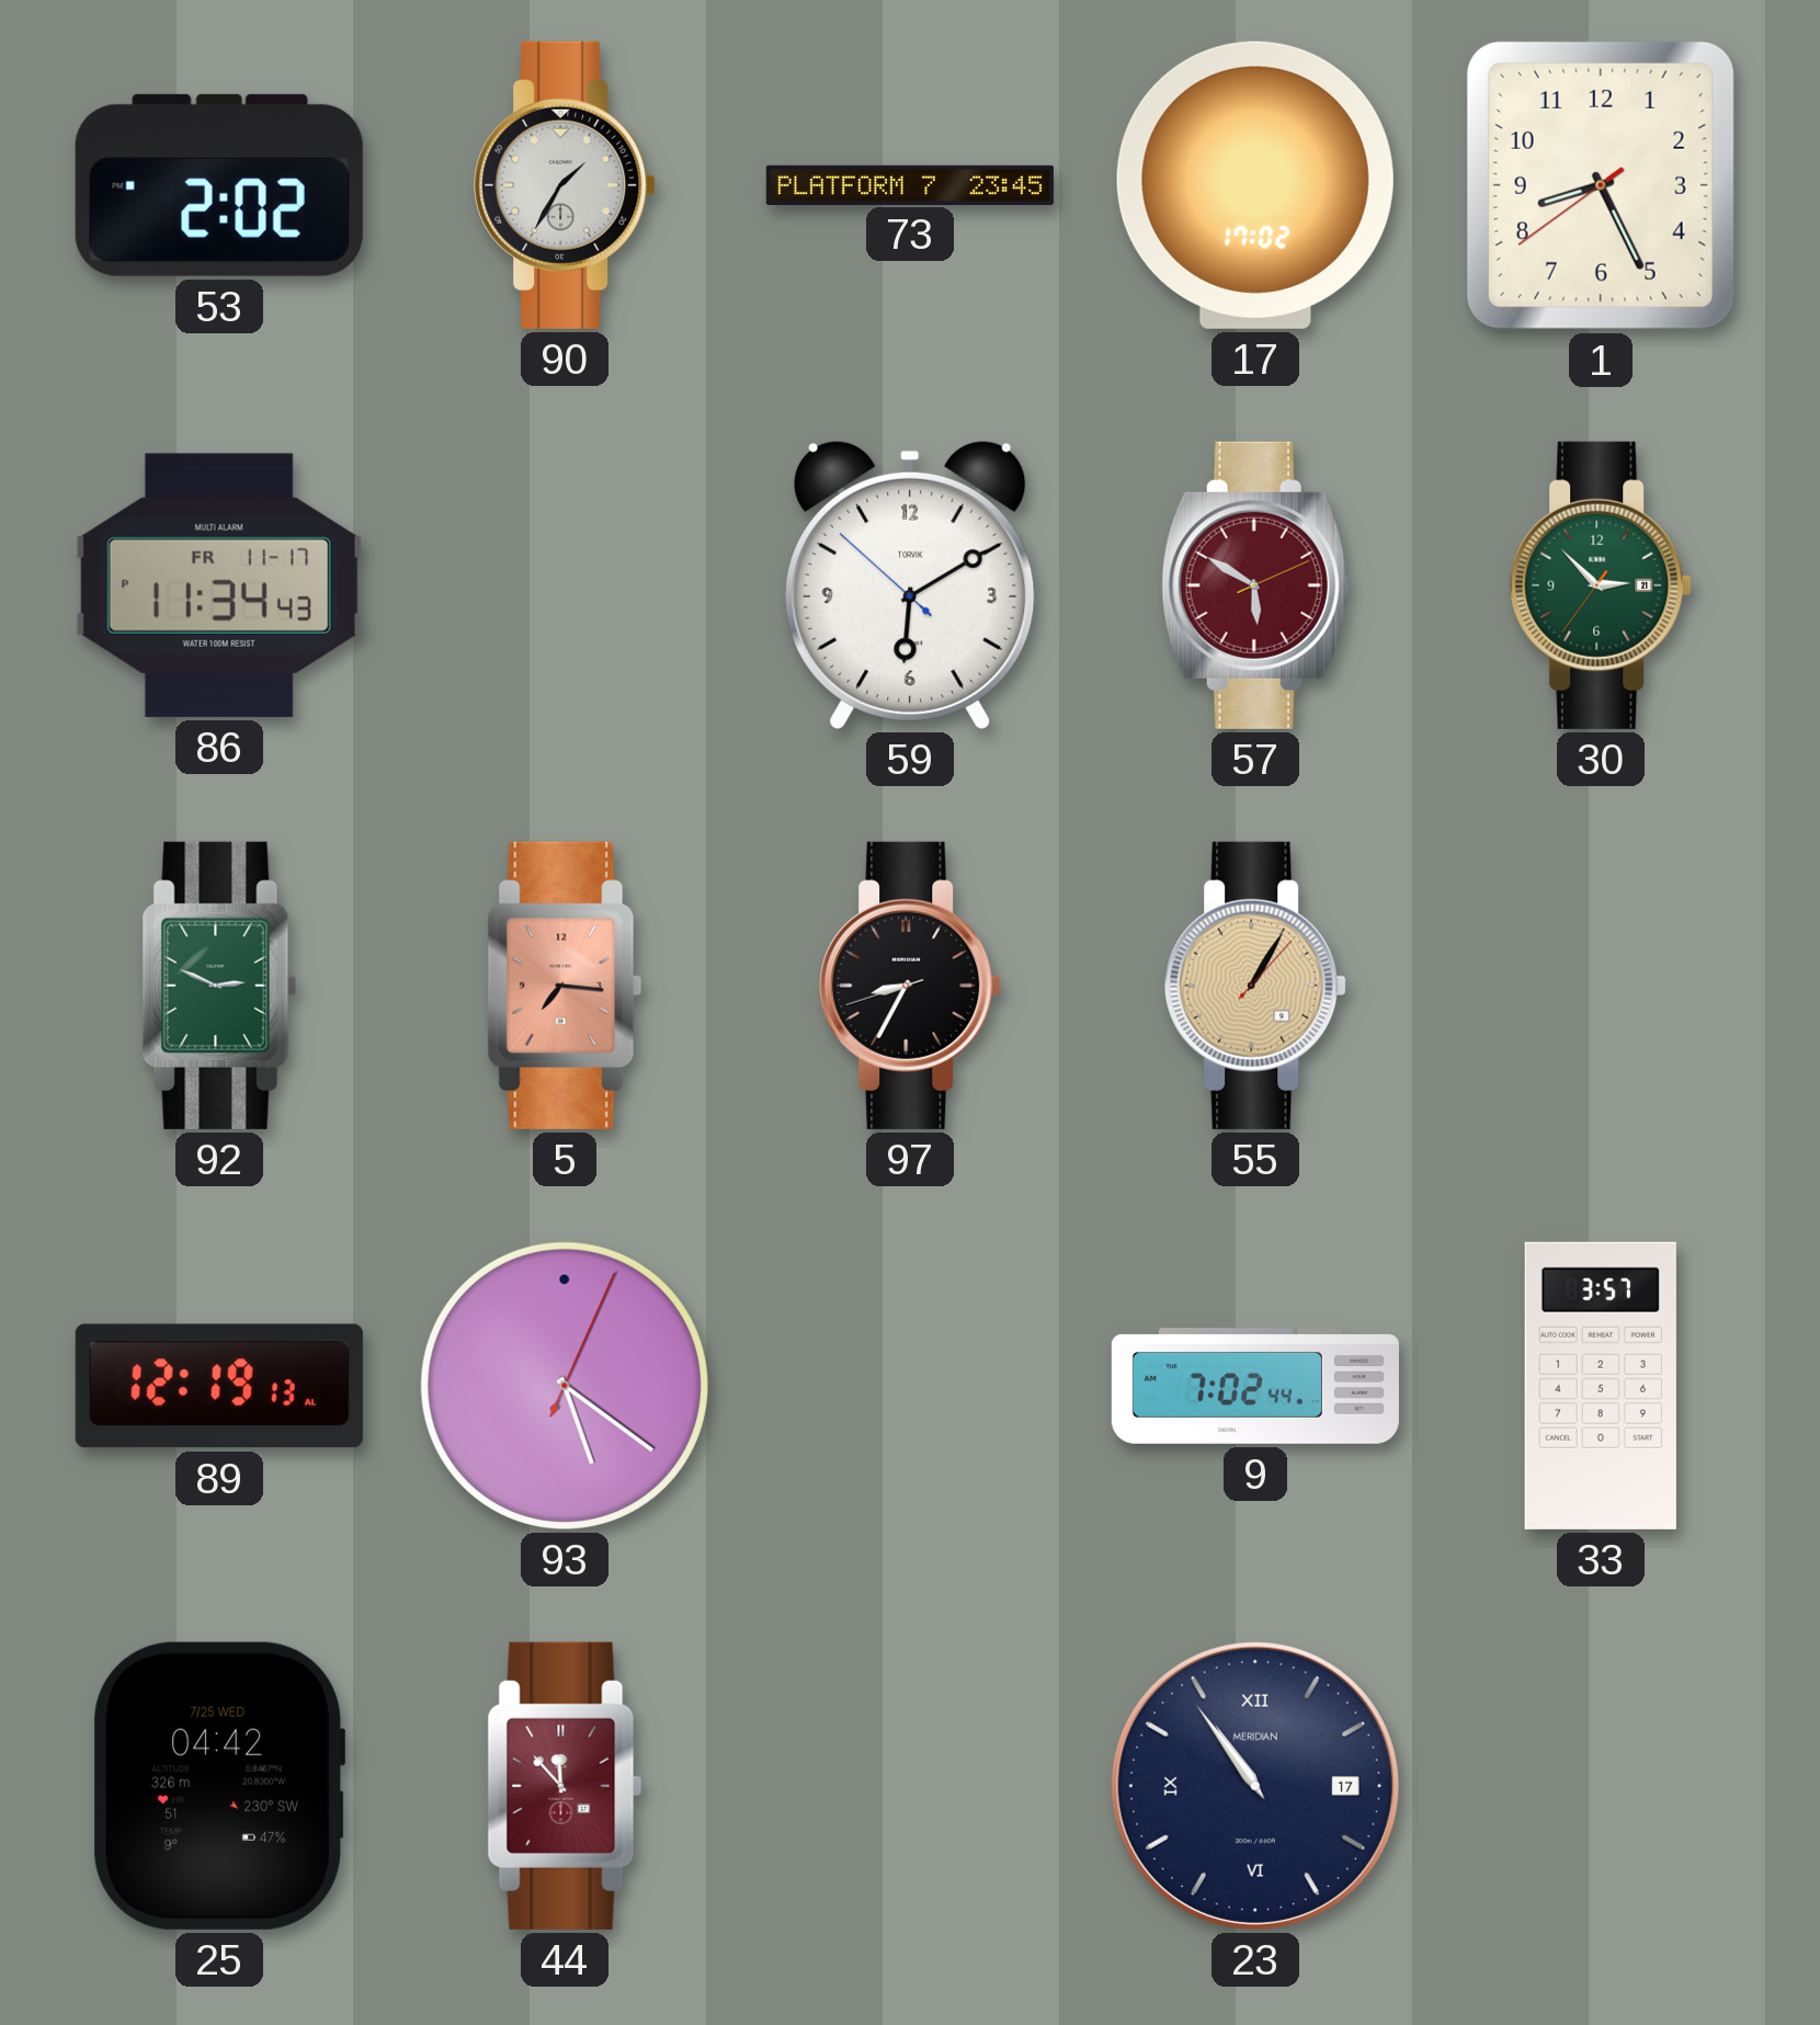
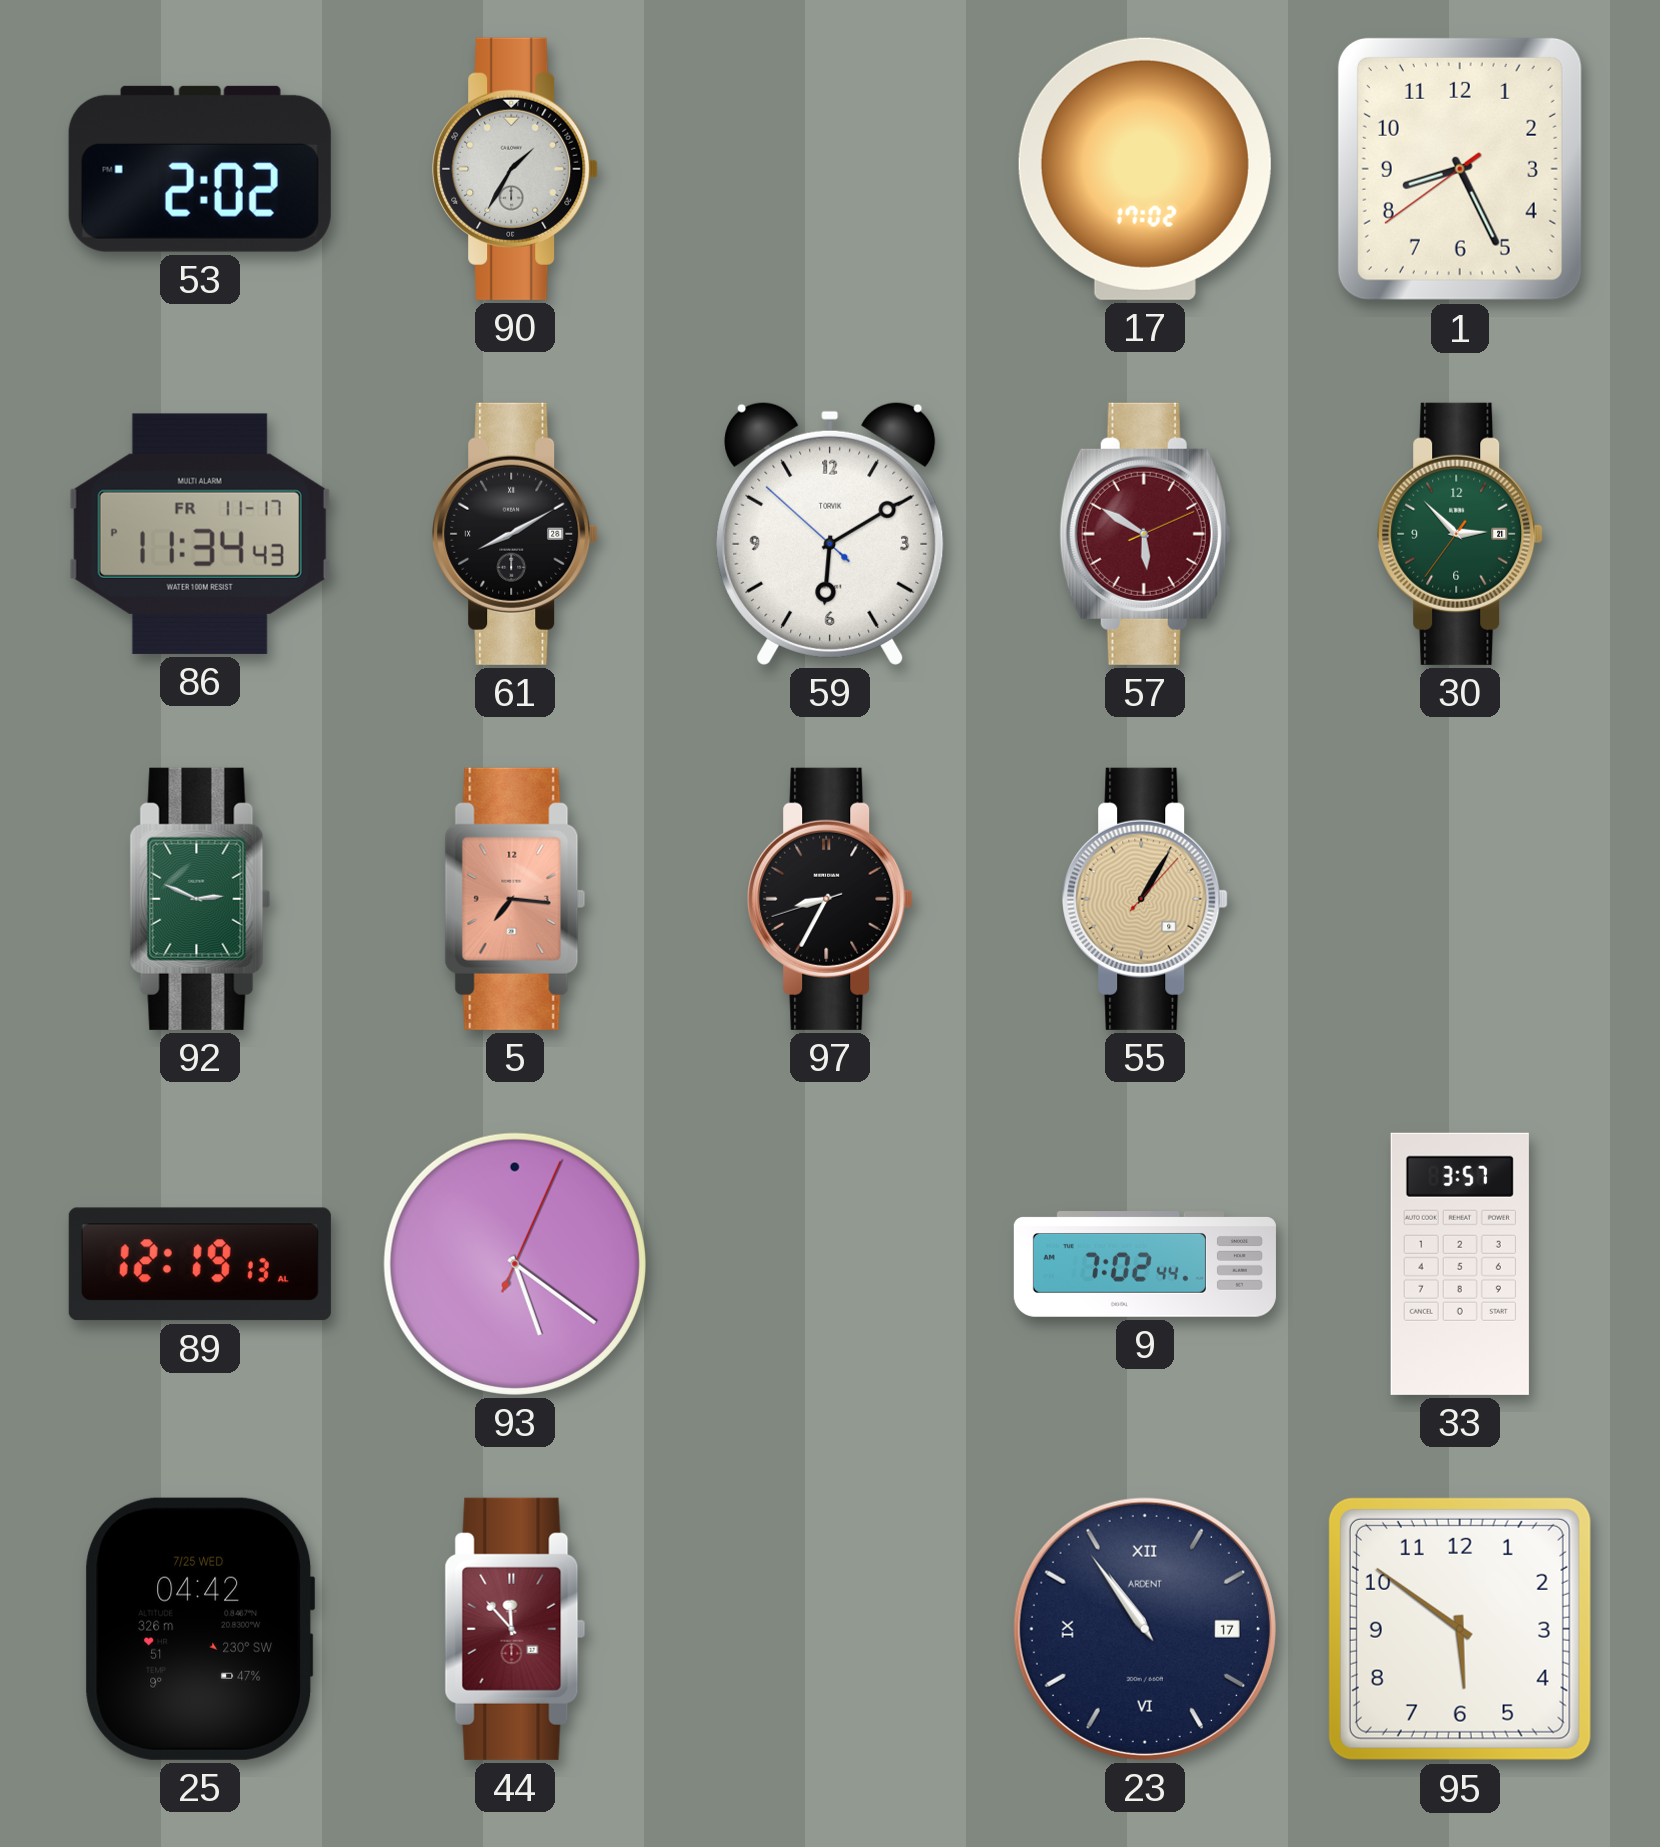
73: 23:45 -> none (910, 184)
61: none -> 8:10 (515, 534)
23 brand: MERIDIAN -> ARDENT (1145, 1629)
95: none -> 5:51 (1460, 1629)
